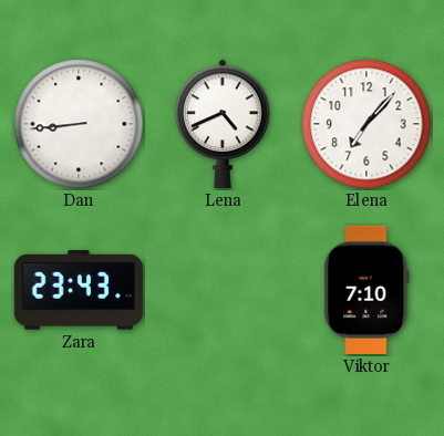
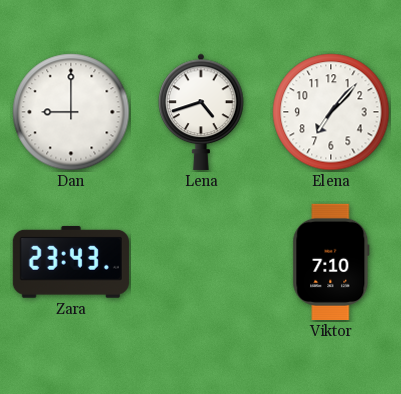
Dan: 8:44 -> 9:00 (71, 112)
Lena: 4:41 -> 4:42 (201, 112)
